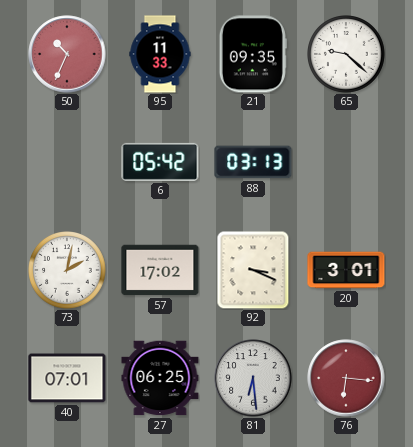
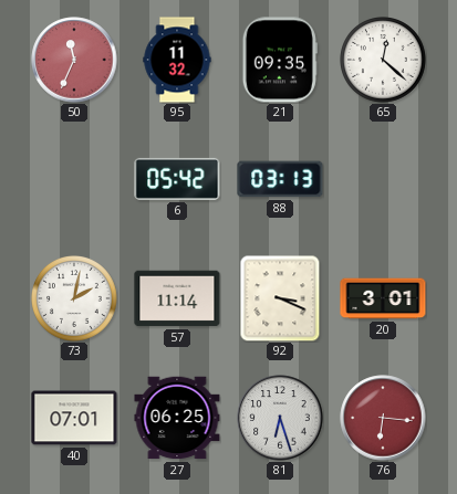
50: 10:34 -> 11:34 (74, 60)
95: 11:33 -> 11:32 (177, 60)
65: 9:22 -> 12:22 (384, 61)
57: 17:02 -> 11:14 (177, 298)
81: 6:29 -> 6:27 (280, 418)
